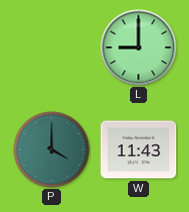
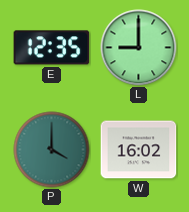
E: none -> 12:35 (52, 48)
W: 11:43 -> 16:02 (139, 150)
